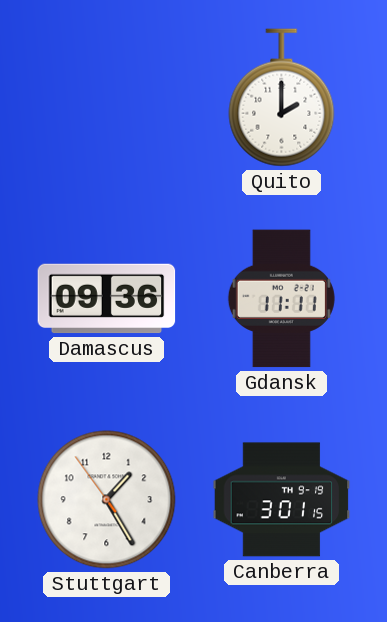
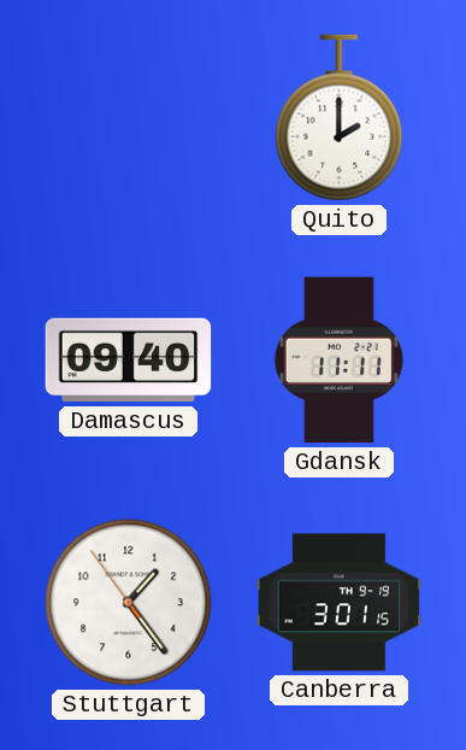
Damascus: 09:36 -> 09:40 (129, 361)
Stuttgart: 1:24 -> 1:23 (129, 603)
